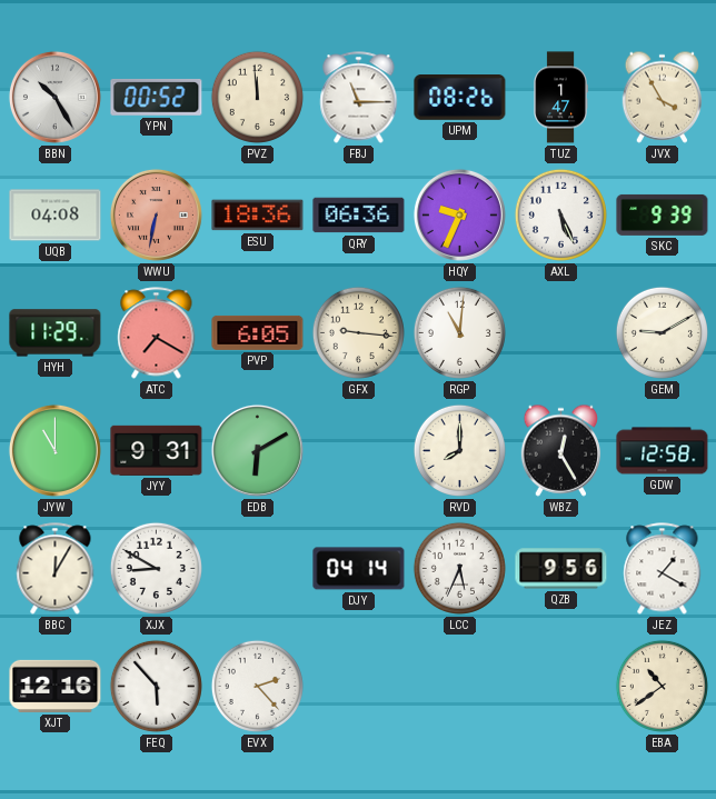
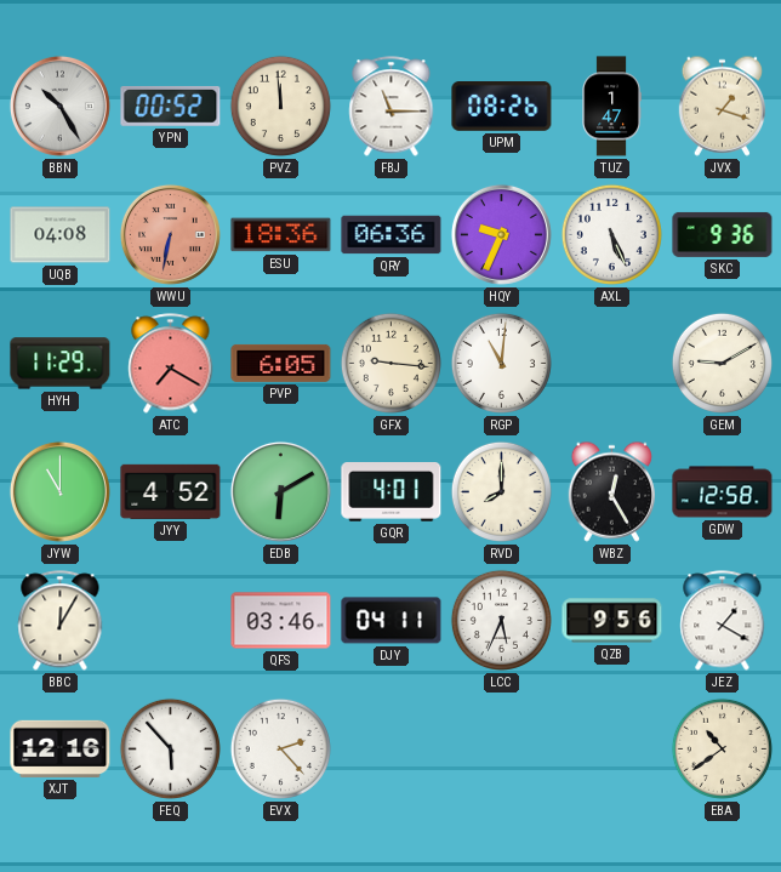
JVX: 3:55 -> 1:18 (723, 106)
SKC: 9:39 -> 9:36 (723, 234)
JYY: 9:31 -> 4:52 (171, 491)
GQR: none -> 4:01 (392, 492)
XJX: 8:50 -> none (156, 568)
QFS: none -> 03:46 (281, 621)
DJY: 04:14 -> 04:11 (392, 621)
